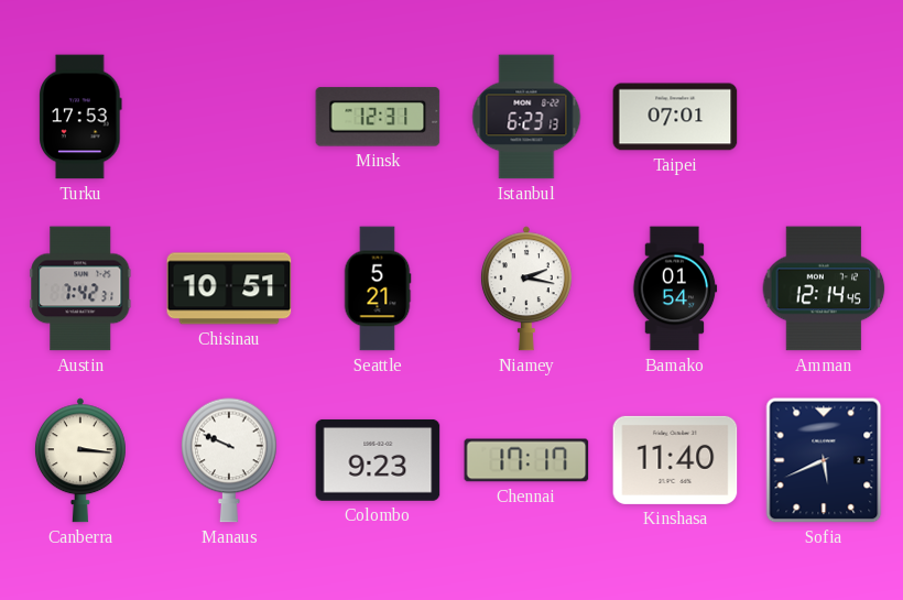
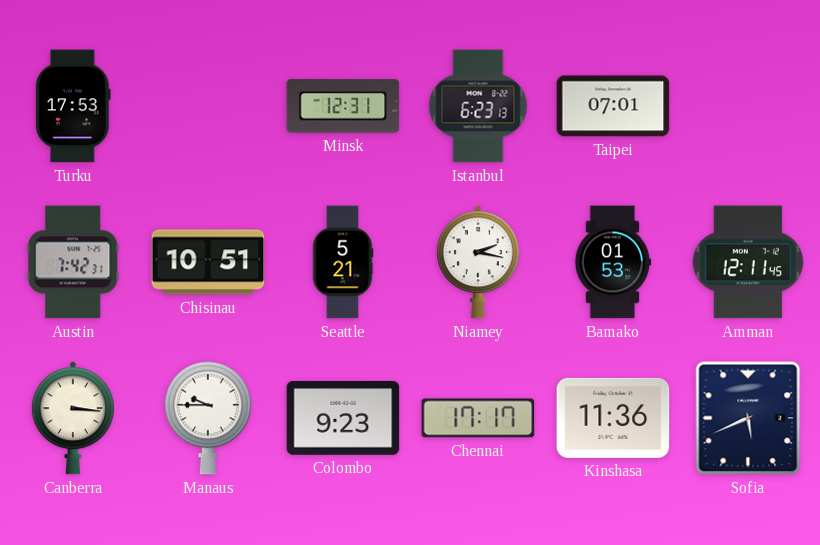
Bamako: 01:54 -> 01:53 (613, 262)
Amman: 12:14 -> 12:11 (748, 262)
Manaus: 9:49 -> 9:45 (208, 418)
Kinshasa: 11:40 -> 11:36 (613, 418)
